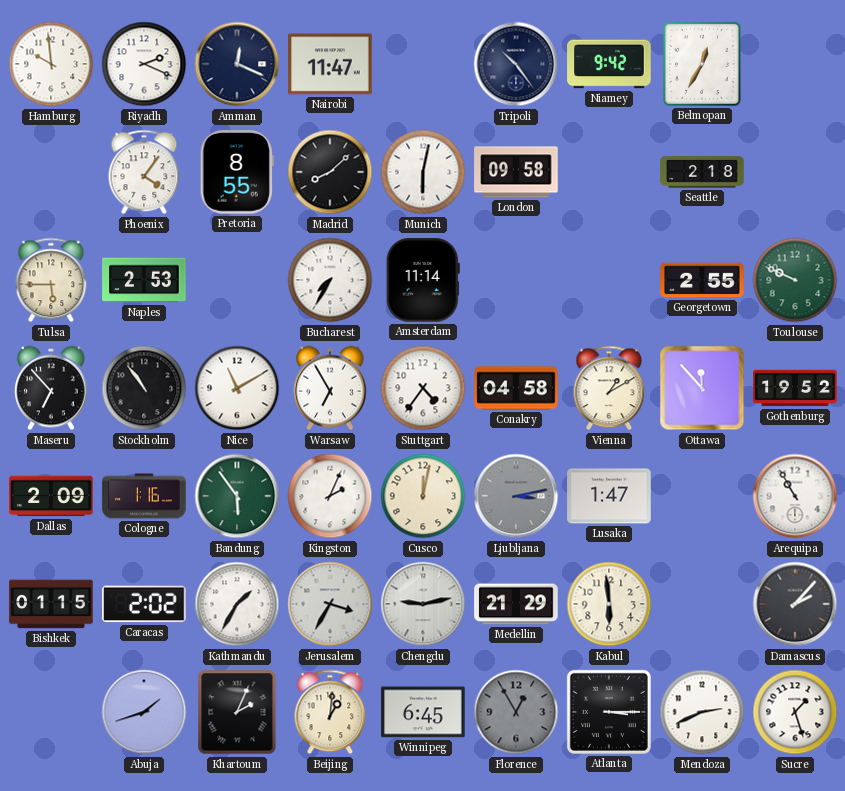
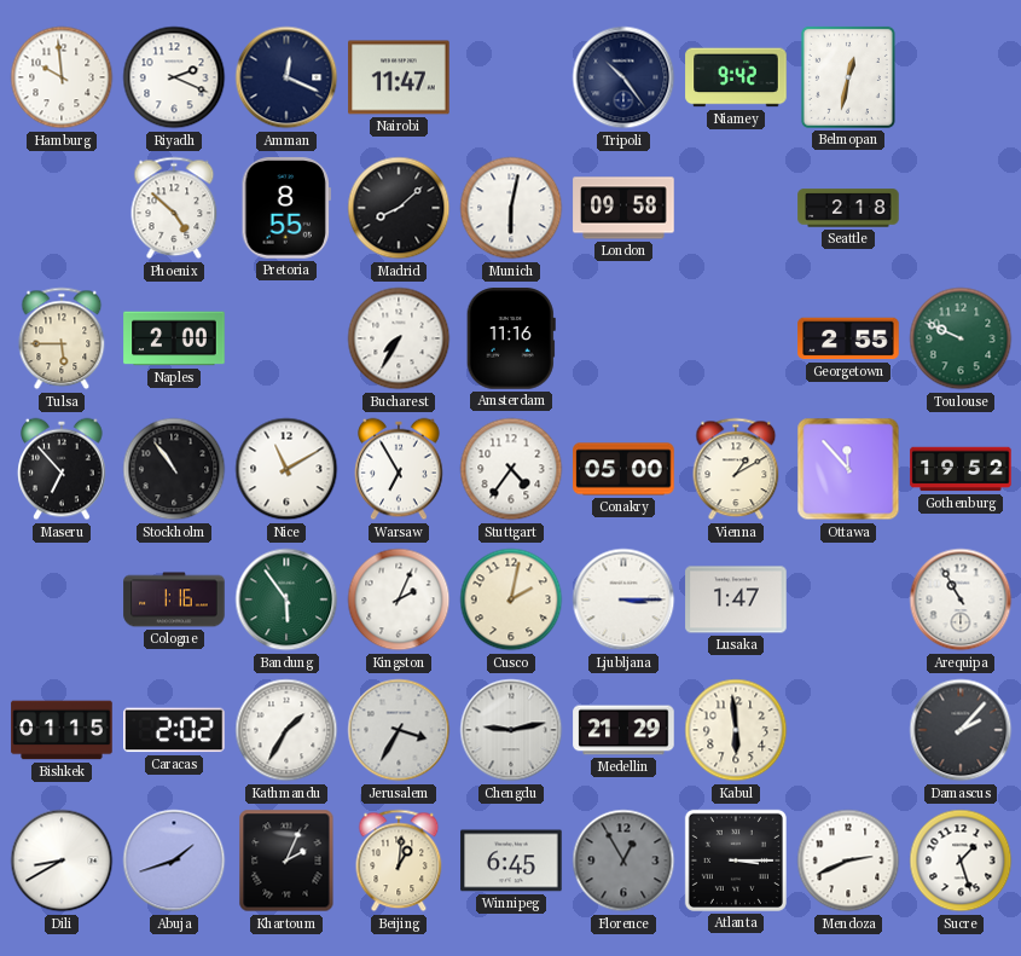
Belmopan: 12:35 -> 12:32 (848, 77)
Phoenix: 4:06 -> 4:52 (174, 208)
Naples: 2:53 -> 2:00 (174, 338)
Amsterdam: 11:14 -> 11:16 (511, 338)
Conakry: 04:58 -> 05:00 (623, 469)
Dallas: 2:09 -> none (51, 496)
Cusco: 12:02 -> 2:02 (511, 599)
Ljubljana: 3:13 -> 3:15 (623, 599)
Ljubljana dial: grey -> white (623, 599)
Dili: none -> 8:40 (62, 861)
